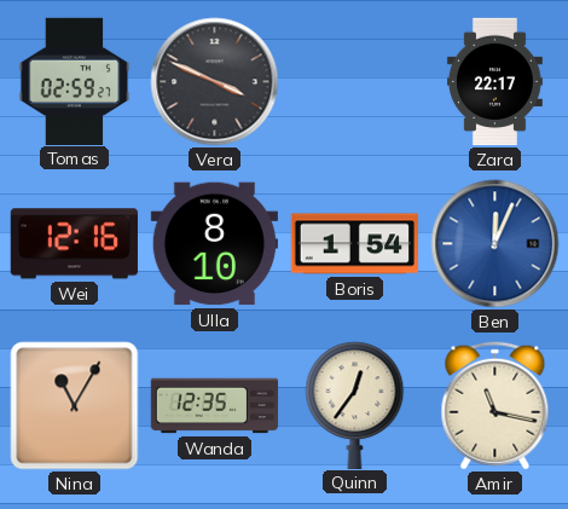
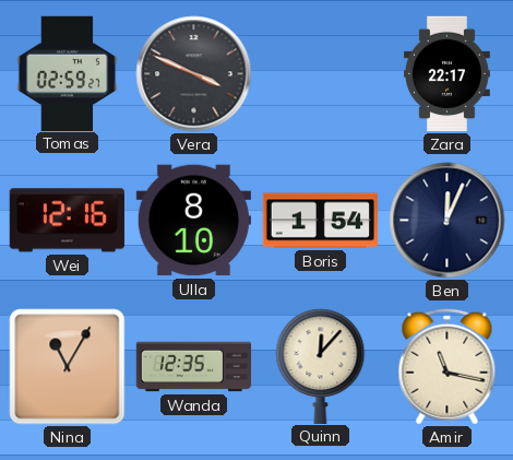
Ben dial: blue -> navy (448, 221)
Quinn: 12:36 -> 12:07 (321, 366)
